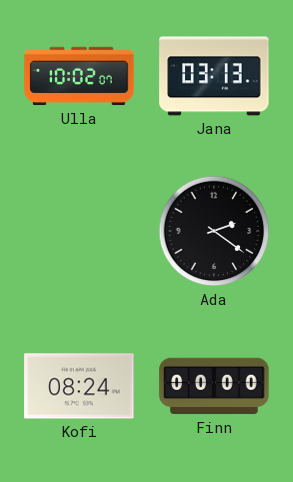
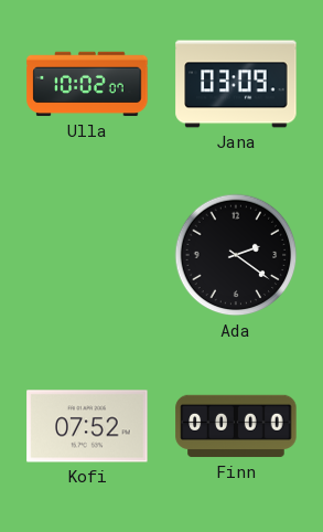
Jana: 03:13 -> 03:09 (236, 84)
Kofi: 08:24 -> 07:52 (87, 426)
